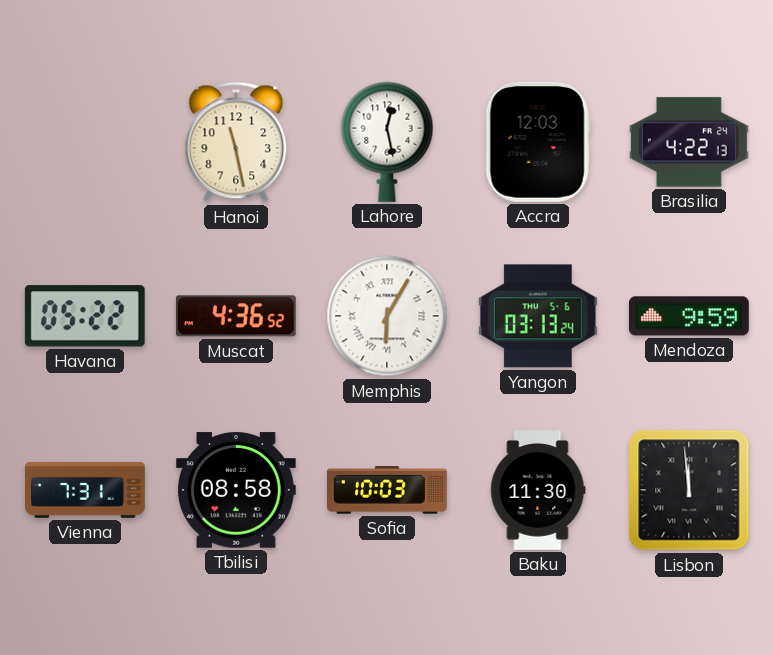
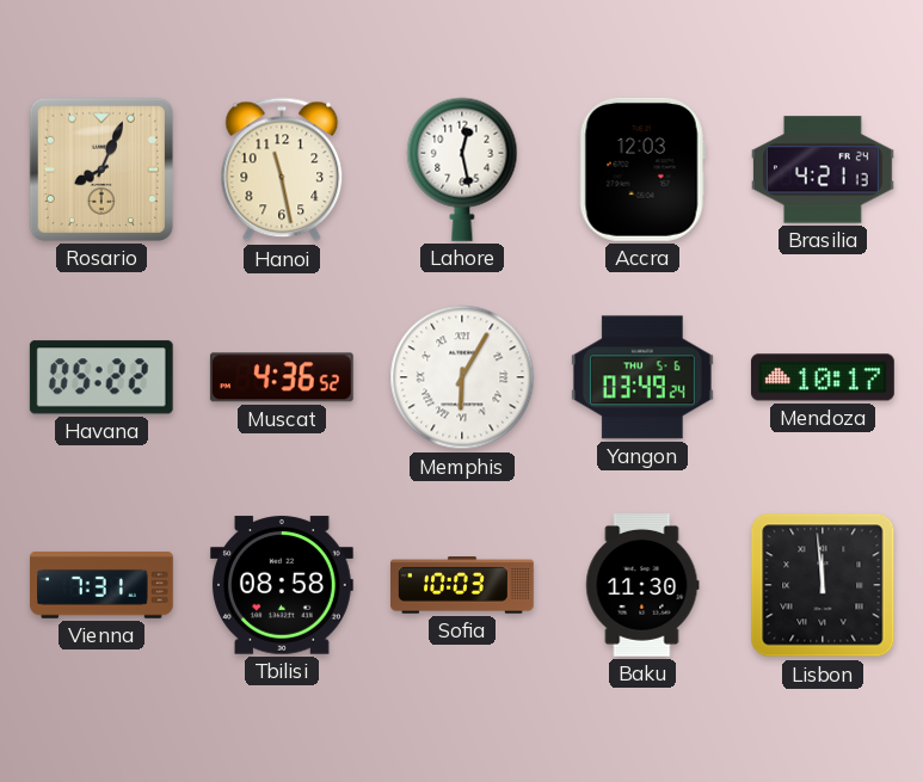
Rosario: none -> 8:04 (101, 170)
Brasilia: 4:22 -> 4:21 (824, 170)
Yangon: 03:13 -> 03:49 (642, 377)
Mendoza: 9:59 -> 10:17 (823, 377)
